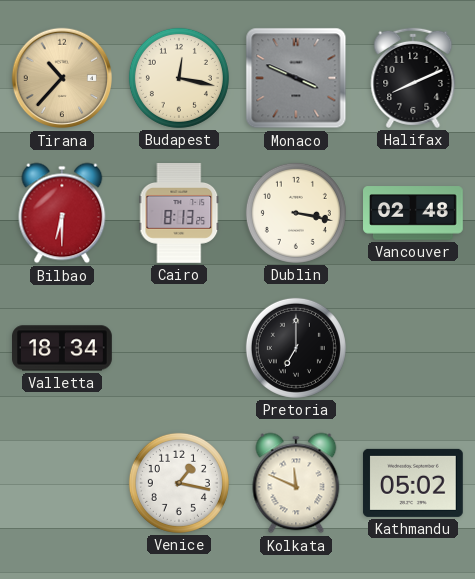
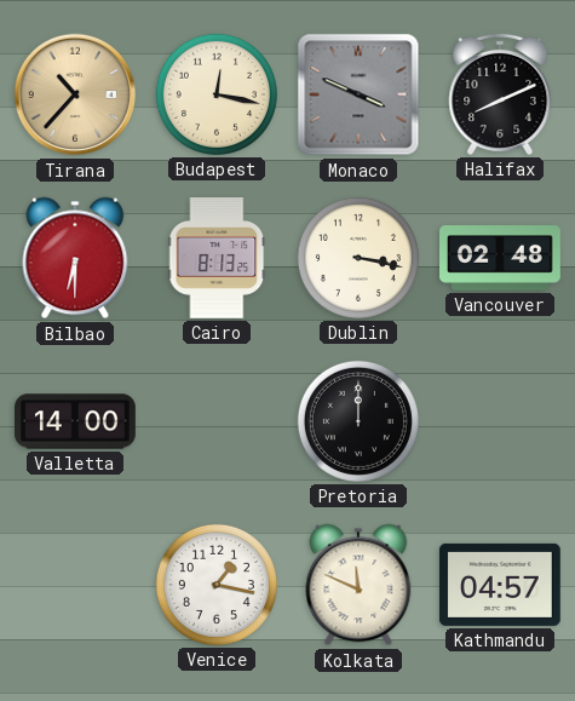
Valletta: 18:34 -> 14:00 (76, 421)
Pretoria: 7:00 -> 12:00 (358, 421)
Kathmandu: 05:02 -> 04:57 (500, 585)
